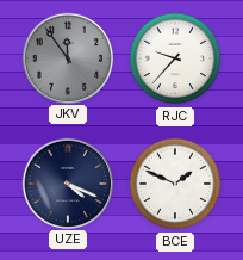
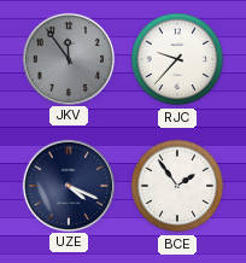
BCE: 1:49 -> 1:54 (177, 186)
